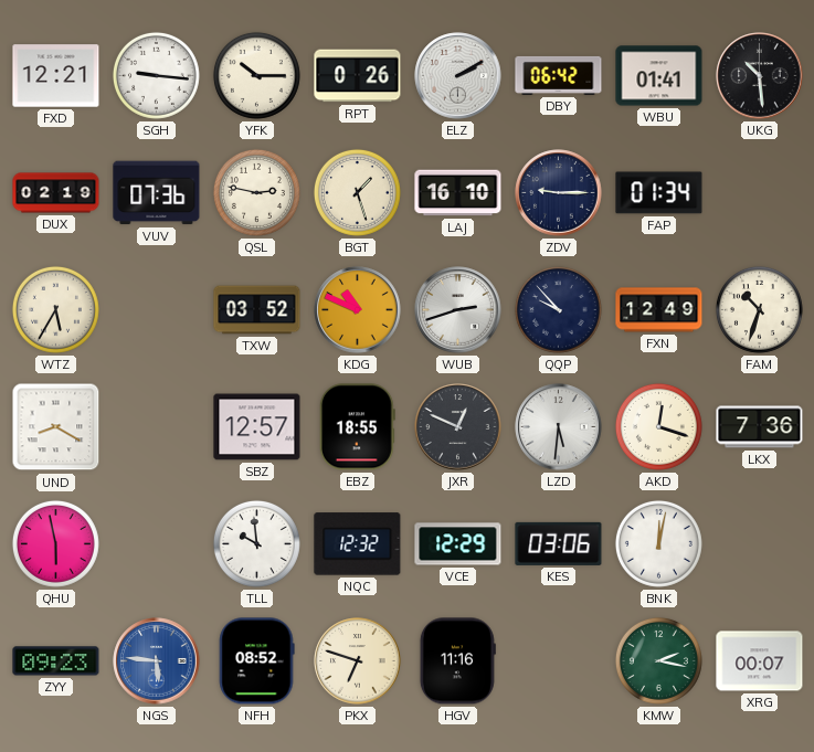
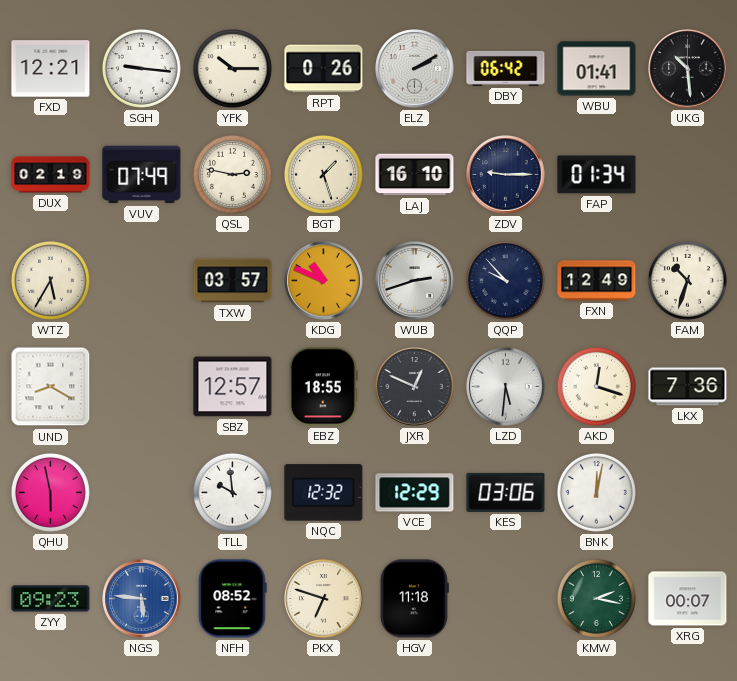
VUV: 07:36 -> 07:49 (142, 175)
TXW: 03:52 -> 03:57 (233, 281)
HGV: 11:16 -> 11:18 (414, 599)
